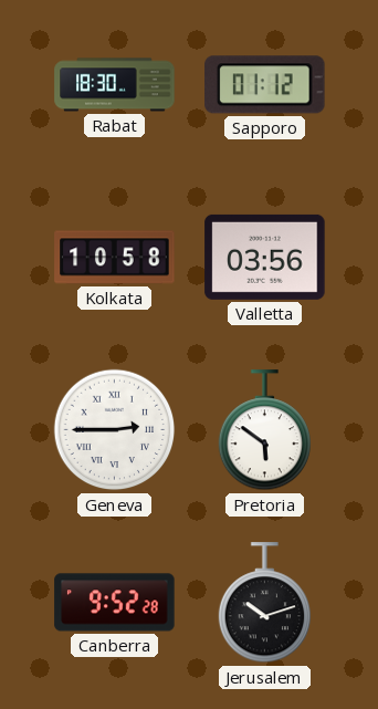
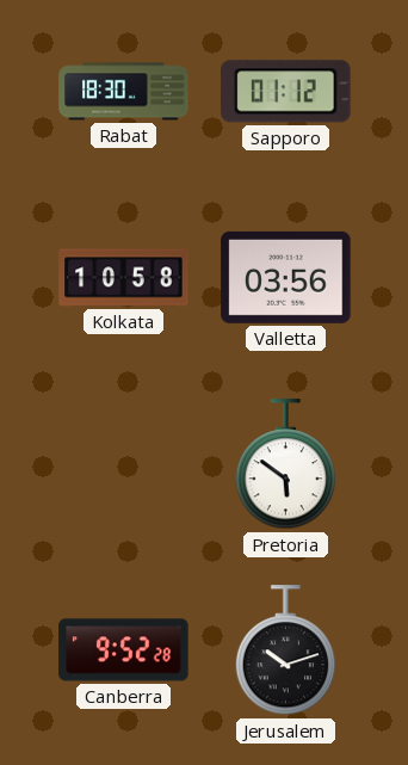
Geneva: 2:45 -> none (115, 430)
